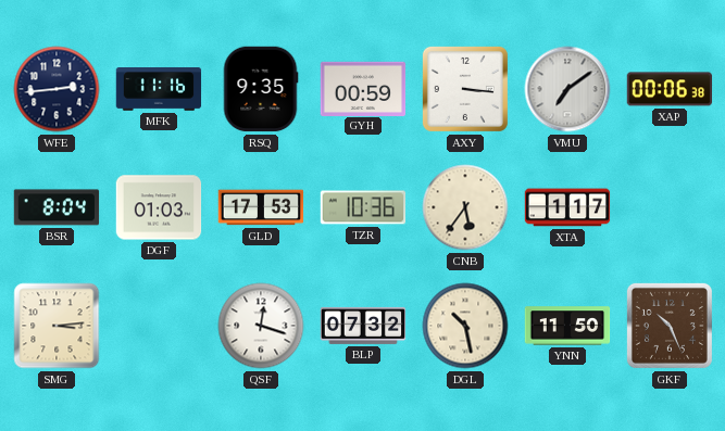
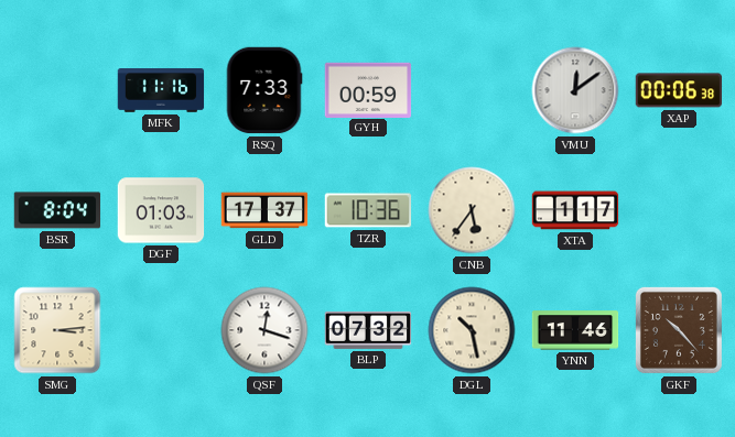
WFE: 2:44 -> none (57, 89)
RSQ: 9:35 -> 7:33 (264, 90)
AXY: 3:16 -> none (465, 89)
VMU: 7:09 -> 12:09 (575, 90)
GLD: 17:53 -> 17:37 (264, 210)
YNN: 11:50 -> 11:46 (575, 330)
GKF: 10:26 -> 10:23 (679, 330)
